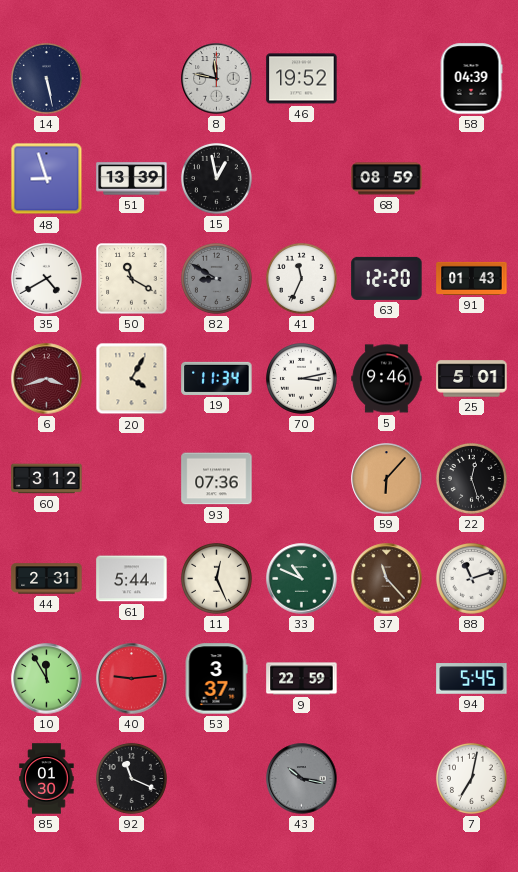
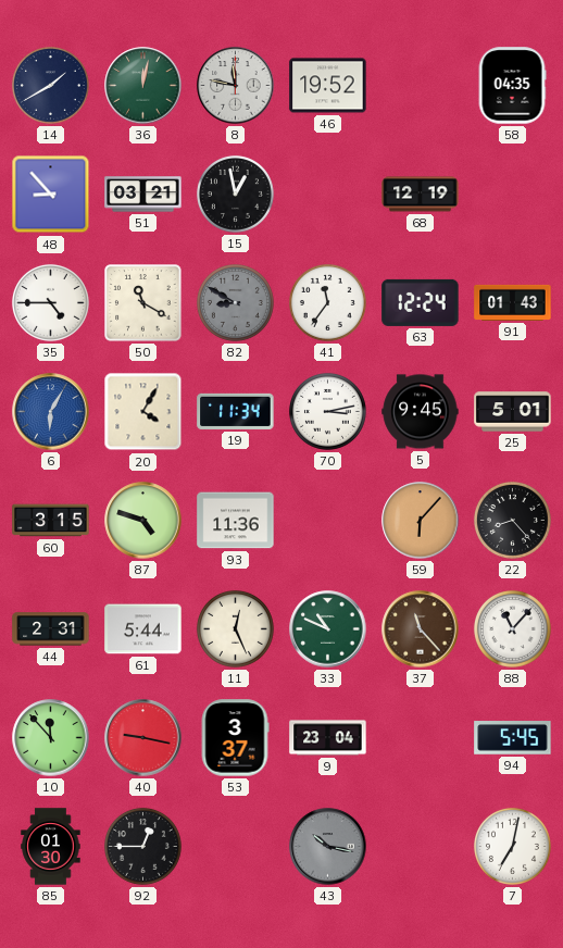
14: 5:28 -> 1:40 (50, 85)
36: none -> 12:02 (143, 86)
58: 04:39 -> 04:35 (512, 86)
48: 8:57 -> 8:53 (51, 195)
51: 13:39 -> 03:21 (143, 195)
68: 08:59 -> 12:19 (421, 195)
35: 4:40 -> 4:45 (50, 302)
41: 11:34 -> 11:36 (327, 302)
63: 12:20 -> 12:24 (421, 302)
6: 3:42 -> 6:05 (51, 412)
6 dial: burgundy -> blue (51, 412)
5: 9:46 -> 9:45 (421, 412)
60: 3:12 -> 3:15 (51, 521)
87: none -> 4:48 (143, 521)
93: 07:36 -> 11:36 (236, 521)
22: 12:27 -> 8:23 (512, 520)
88: 11:12 -> 11:07 (512, 628)
10: 11:55 -> 11:53 (51, 738)
40: 9:14 -> 9:17 (143, 738)
9: 22:59 -> 23:04 (328, 738)
92: 11:19 -> 12:45 (142, 846)
